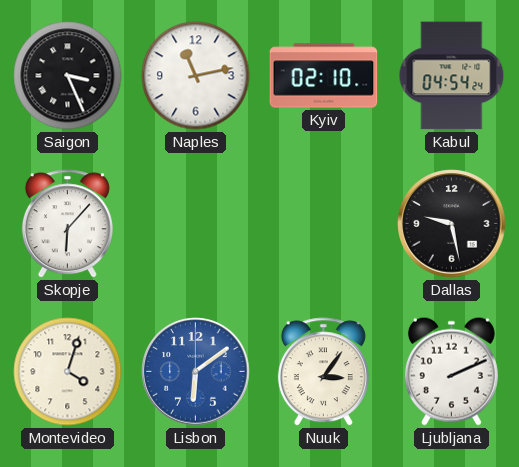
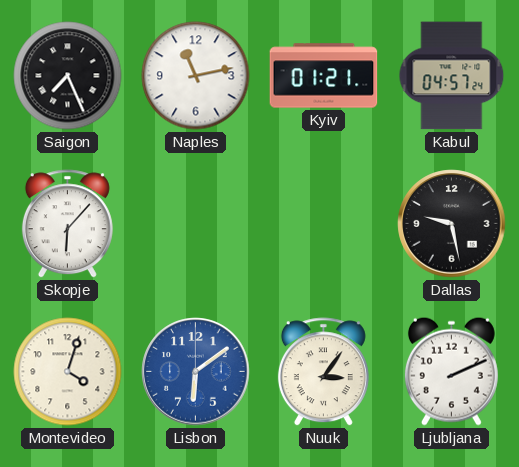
Saigon: 3:26 -> 7:26 (68, 76)
Kyiv: 02:10 -> 01:21 (324, 76)
Kabul: 04:54 -> 04:57 (452, 76)
